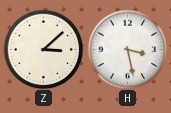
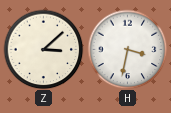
H: 3:28 -> 3:32 (127, 49)
